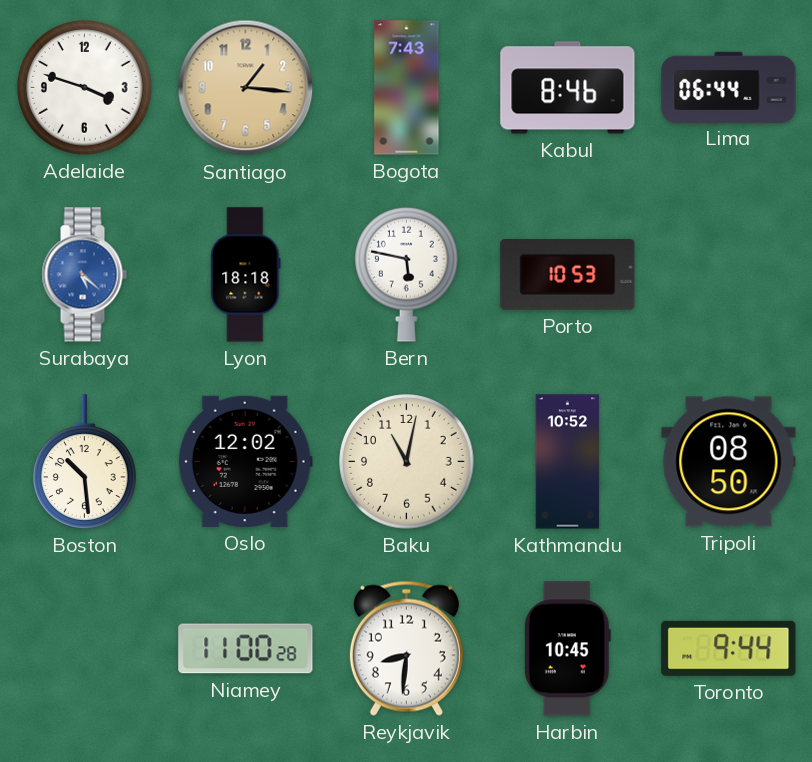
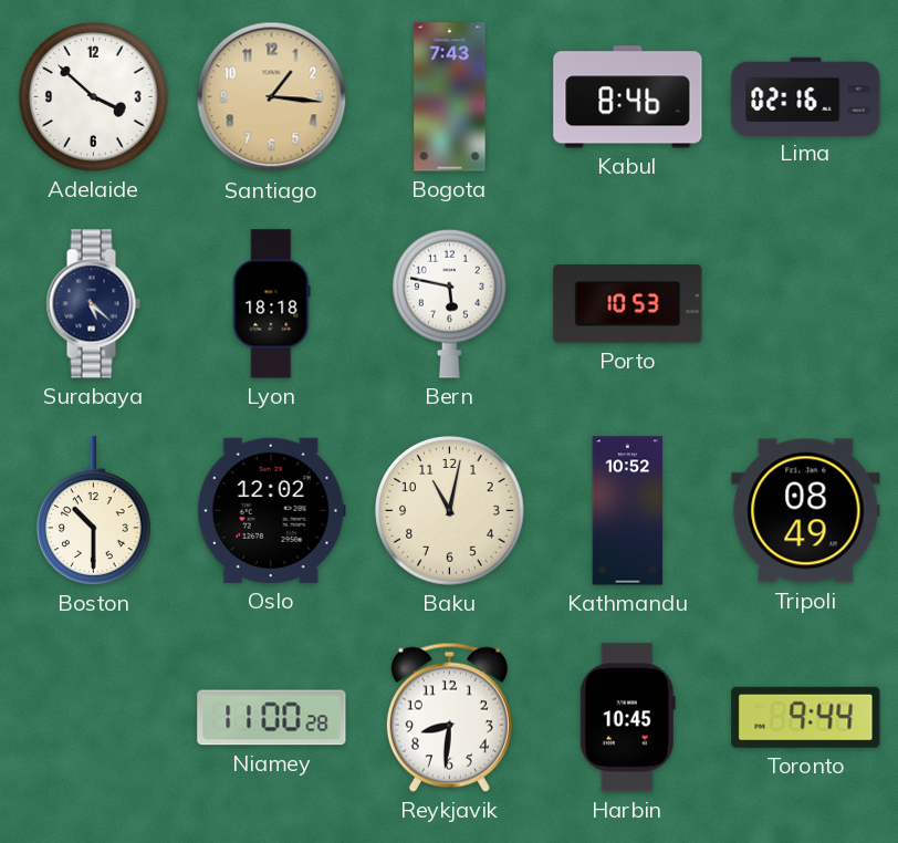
Adelaide: 3:48 -> 3:52 (94, 97)
Lima: 06:44 -> 02:16 (806, 96)
Surabaya dial: blue -> navy (93, 304)
Boston: 10:29 -> 10:30 (94, 511)
Tripoli: 08:50 -> 08:49 (806, 511)
